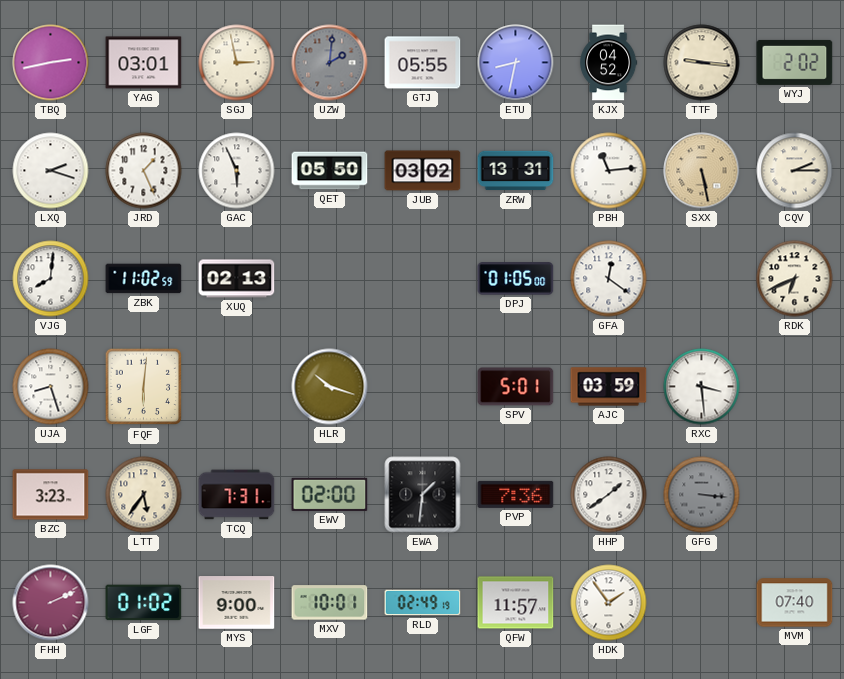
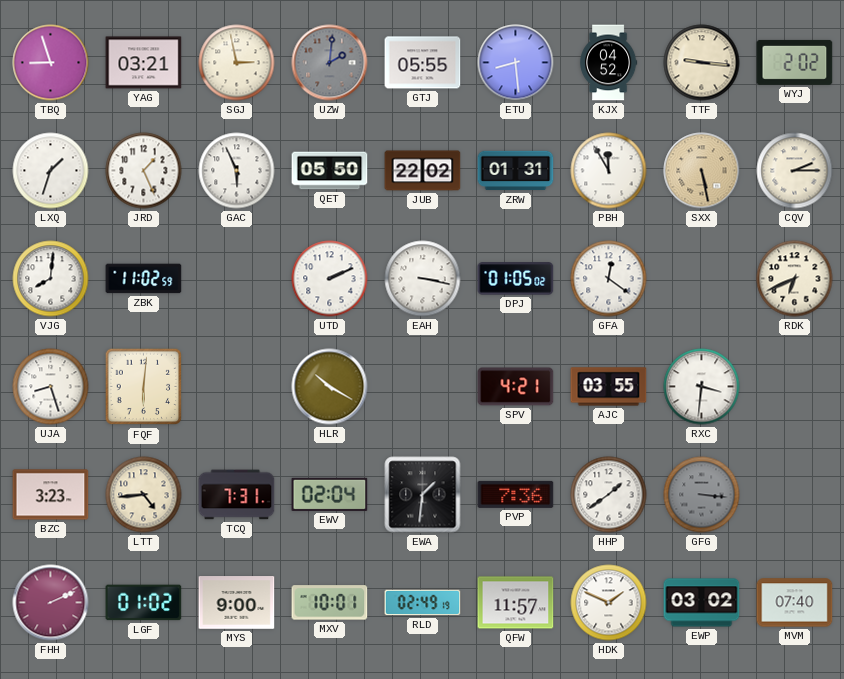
TBQ: 2:43 -> 8:57 (51, 63)
YAG: 03:01 -> 03:21 (144, 63)
ETU: 8:32 -> 8:29 (516, 63)
LXQ: 2:18 -> 1:33 (51, 171)
JUB: 03:02 -> 22:02 (423, 171)
ZRW: 13:31 -> 01:31 (516, 171)
PBH: 11:14 -> 11:55 (609, 171)
XUQ: 02:13 -> none (237, 279)
UTD: none -> 2:11 (330, 279)
EAH: none -> 3:17 (423, 279)
DPJ: 01:05:00 -> 01:05:02 (516, 279)
HLR: 10:18 -> 10:20 (330, 387)
SPV: 5:01 -> 4:21 (516, 387)
AJC: 03:59 -> 03:55 (609, 387)
RXC: 3:29 -> 3:31 (702, 387)
LTT: 5:36 -> 4:44 (144, 495)
EWV: 02:00 -> 02:04 (330, 494)
HDK: 1:54 -> 1:49 (609, 603)
EWP: none -> 03:02 (702, 603)
